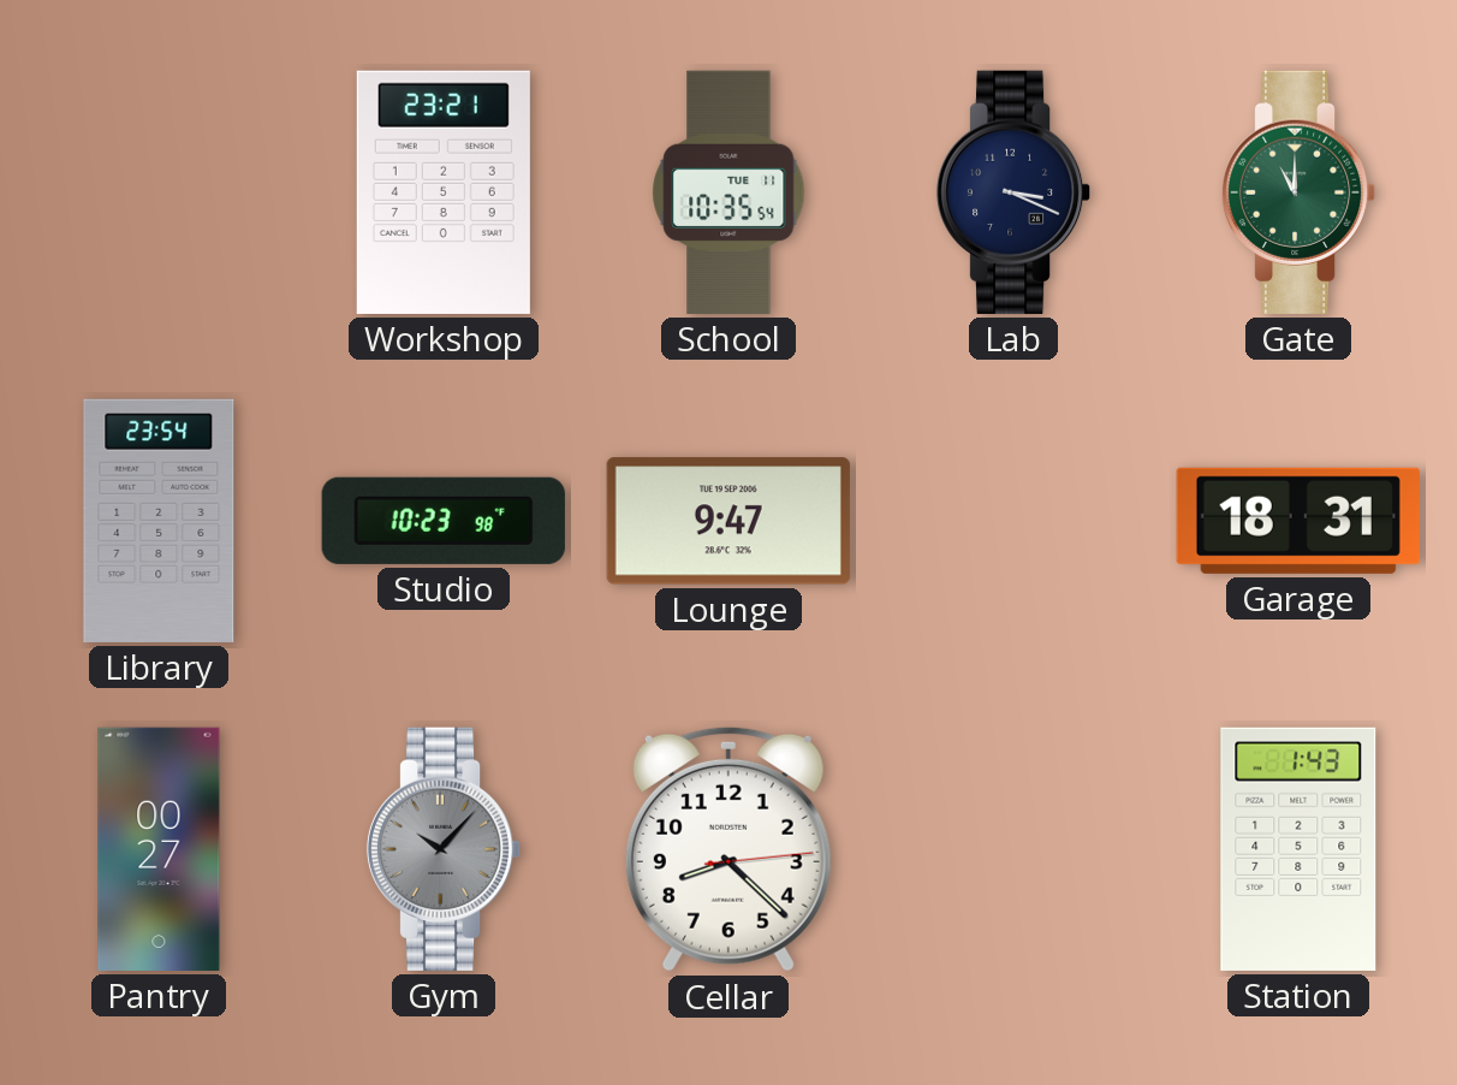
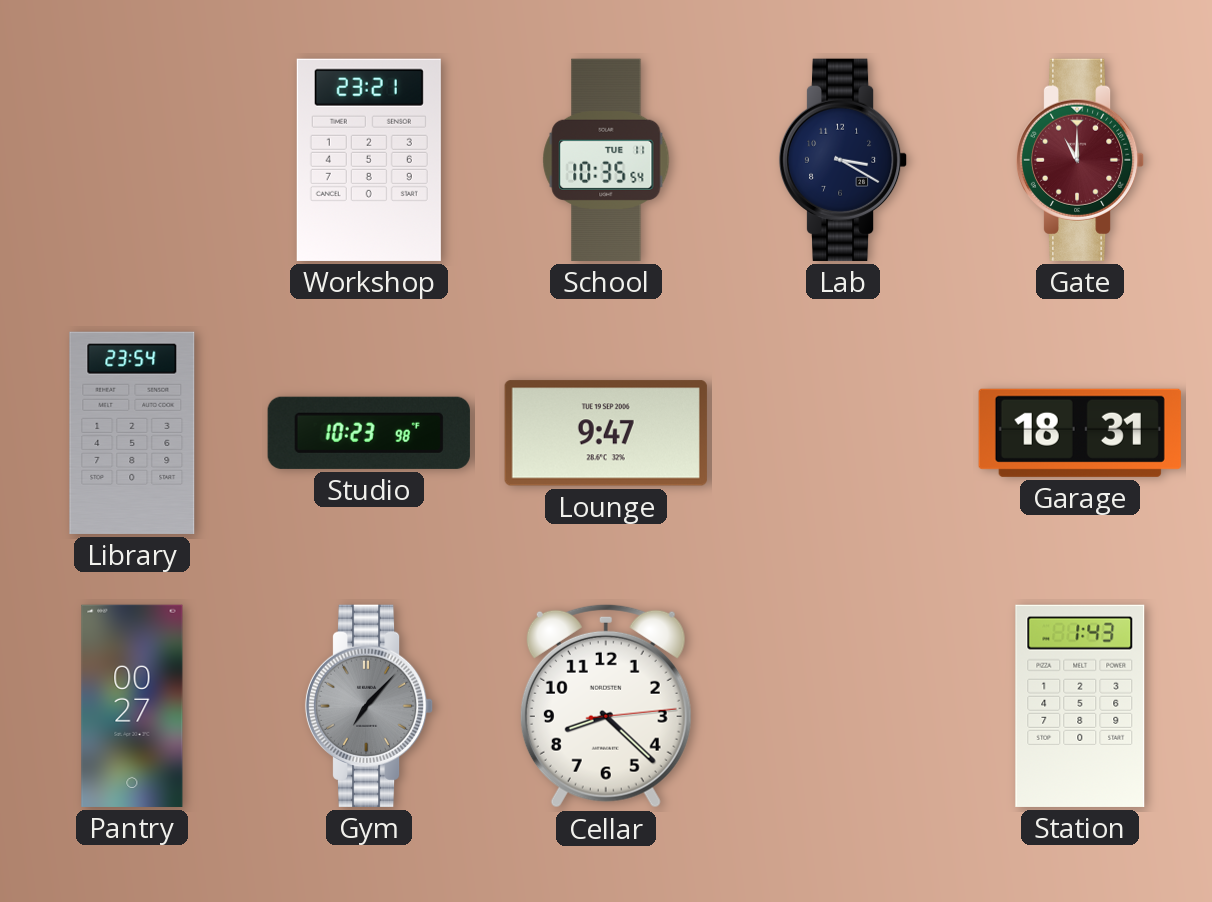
Lab: 3:19 -> 3:20 (843, 160)
Gate dial: green -> burgundy (1080, 160)
Gym: 10:07 -> 7:07 (369, 706)
